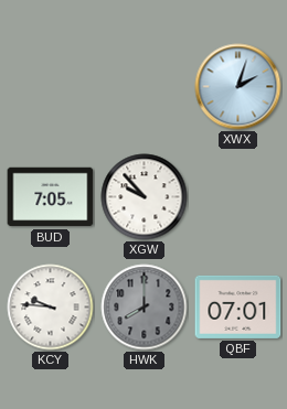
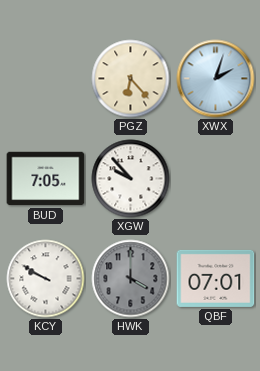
PGZ: none -> 6:23 (131, 79)
KCY: 9:46 -> 9:50 (46, 279)
HWK: 8:00 -> 4:00 (131, 279)
